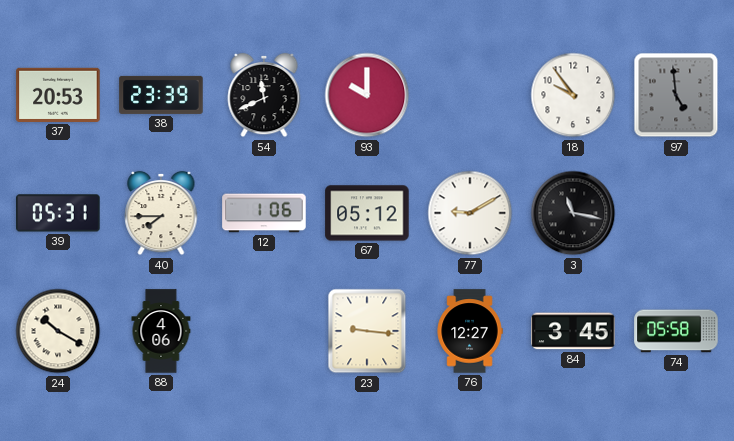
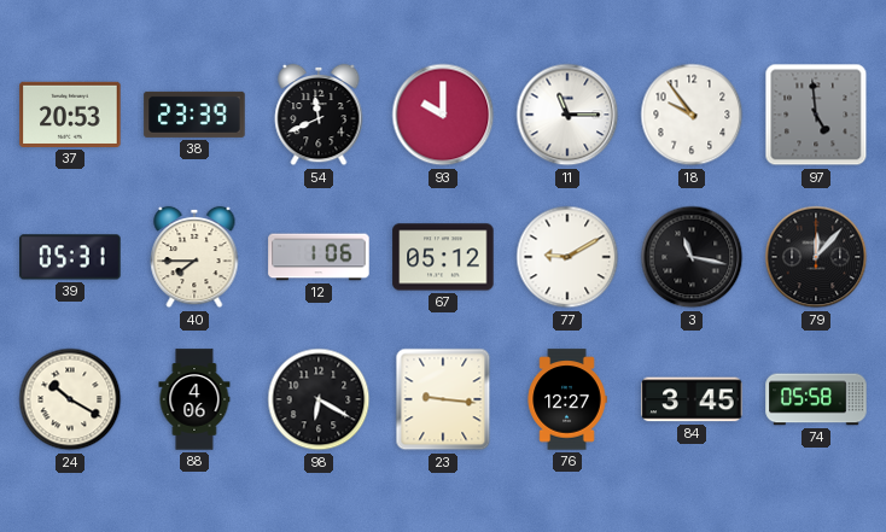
11: none -> 11:15 (567, 115)
79: none -> 12:07 (816, 257)
98: none -> 6:20 (319, 399)
